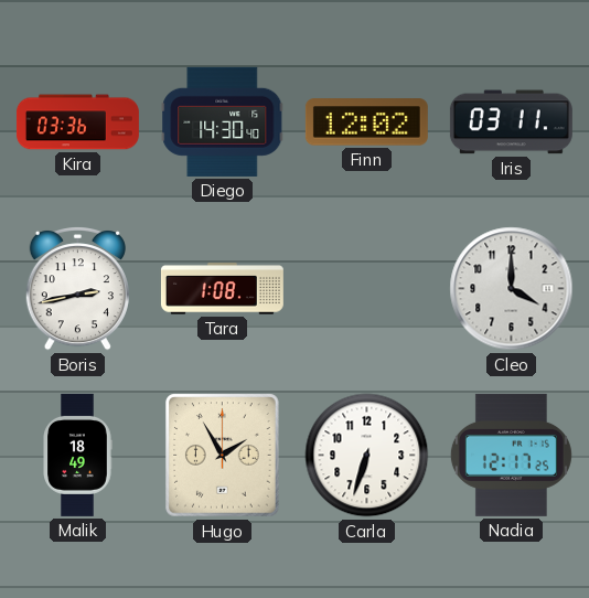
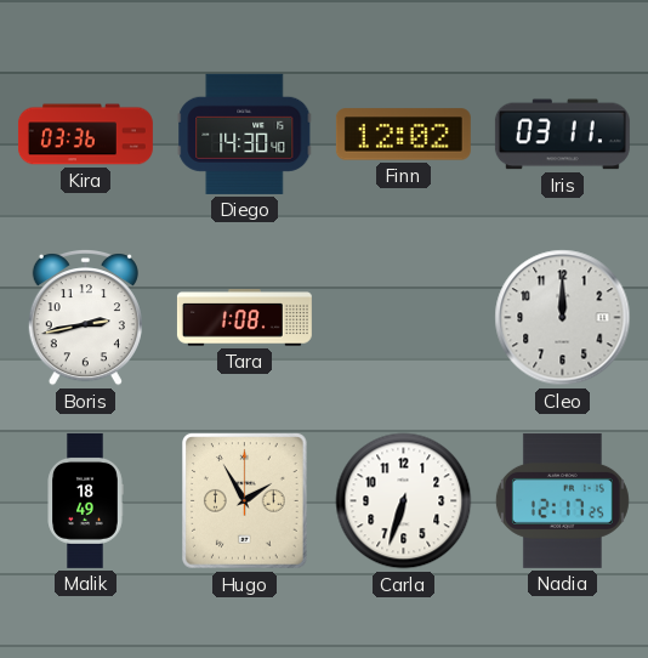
Cleo: 4:00 -> 12:00 (563, 318)
